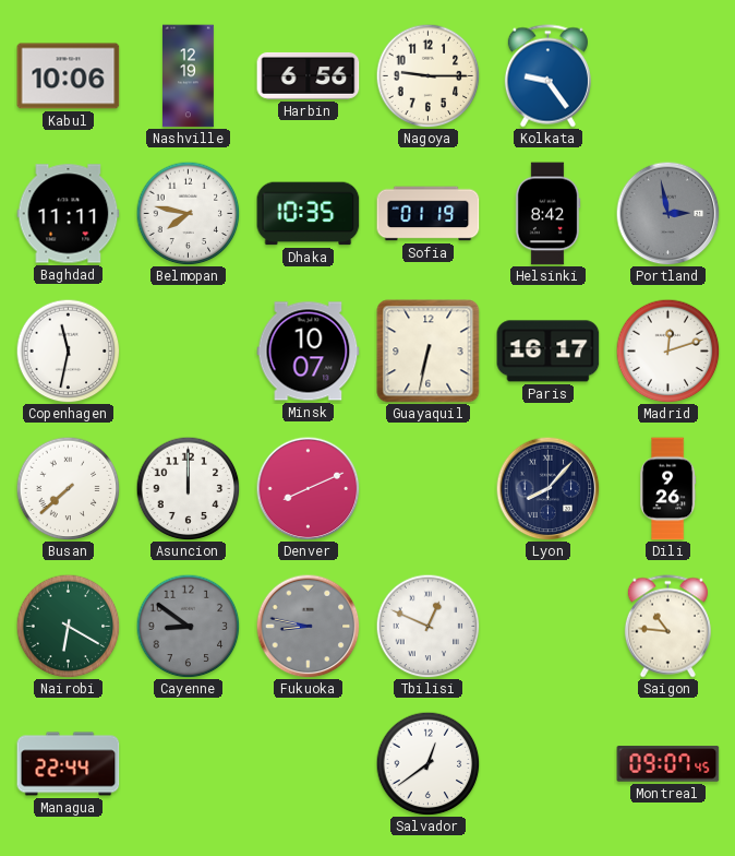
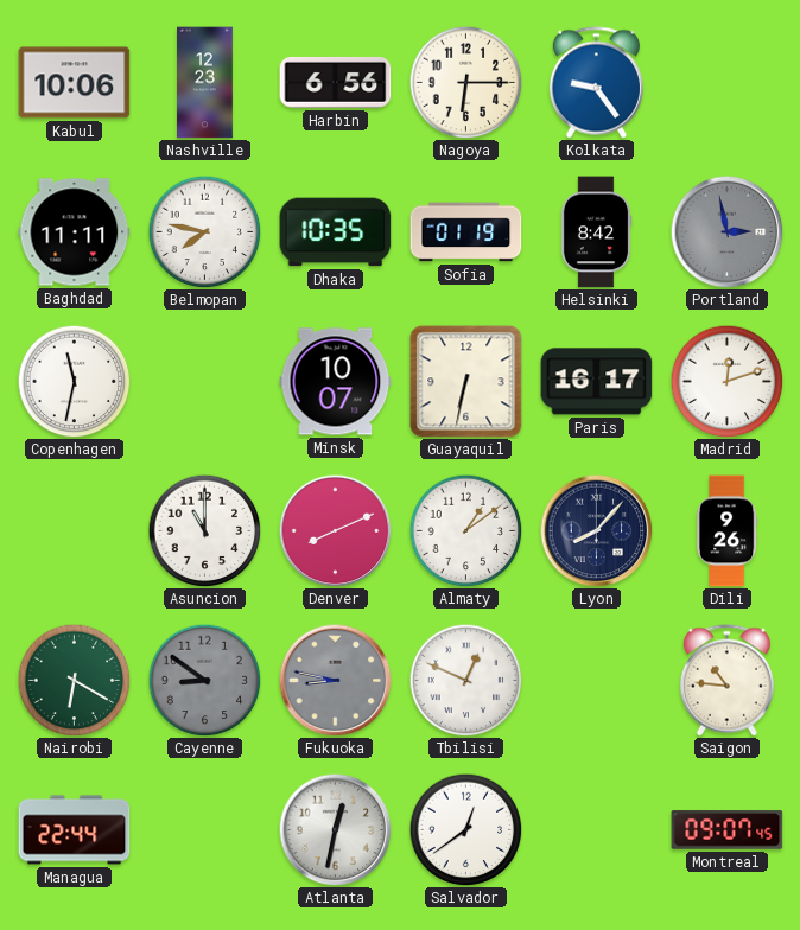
Nashville: 12:19 -> 12:23 (205, 83)
Nagoya: 9:15 -> 6:15 (465, 82)
Busan: 7:38 -> none (68, 488)
Asuncion: 12:00 -> 11:00 (204, 530)
Almaty: none -> 1:09 (465, 530)
Atlanta: none -> 12:32 (335, 829)
